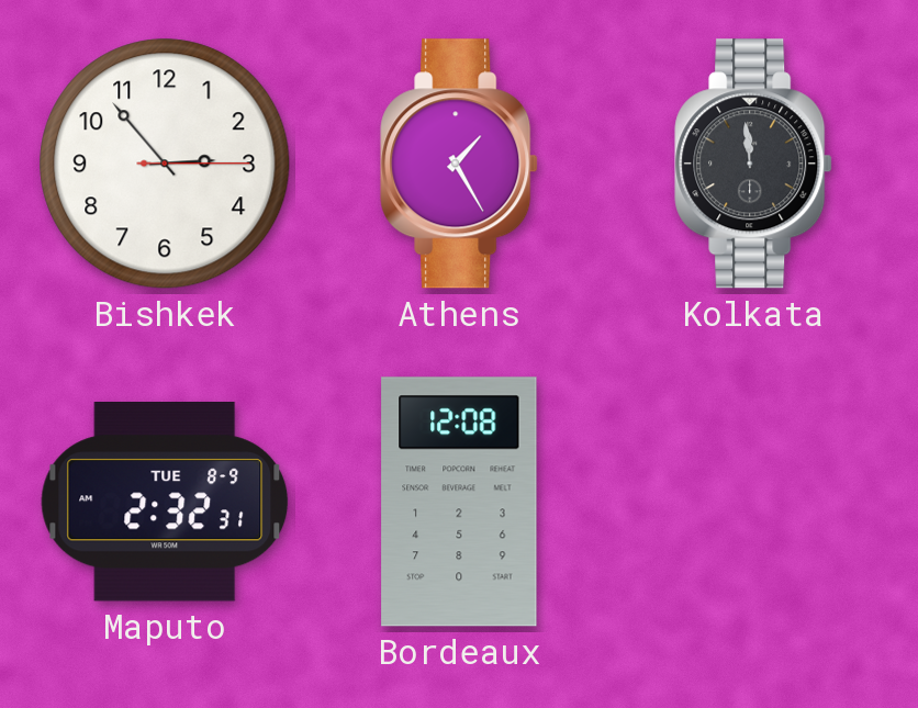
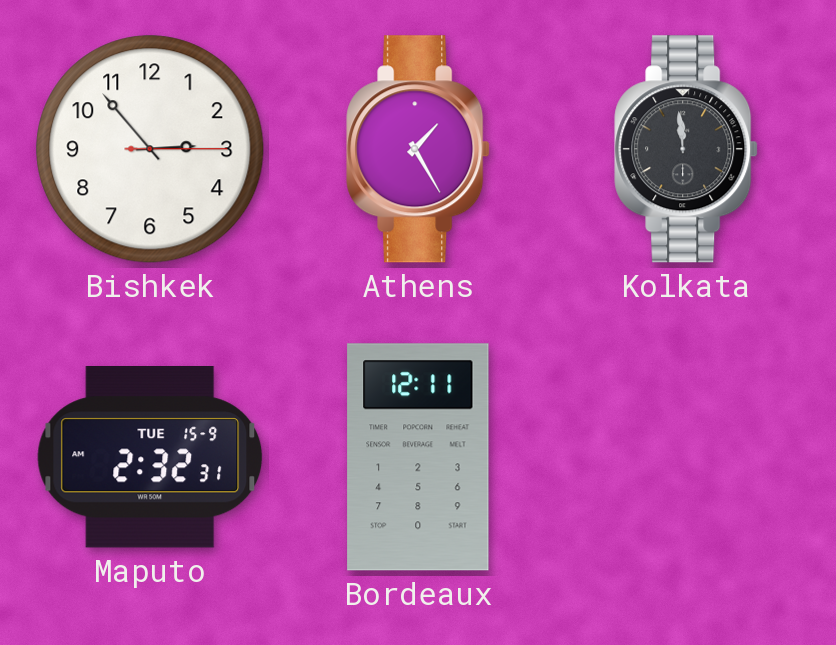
Maputo date: TUE 8-9 -> TUE 15-9 (150, 458)
Bordeaux: 12:08 -> 12:11 (418, 457)
